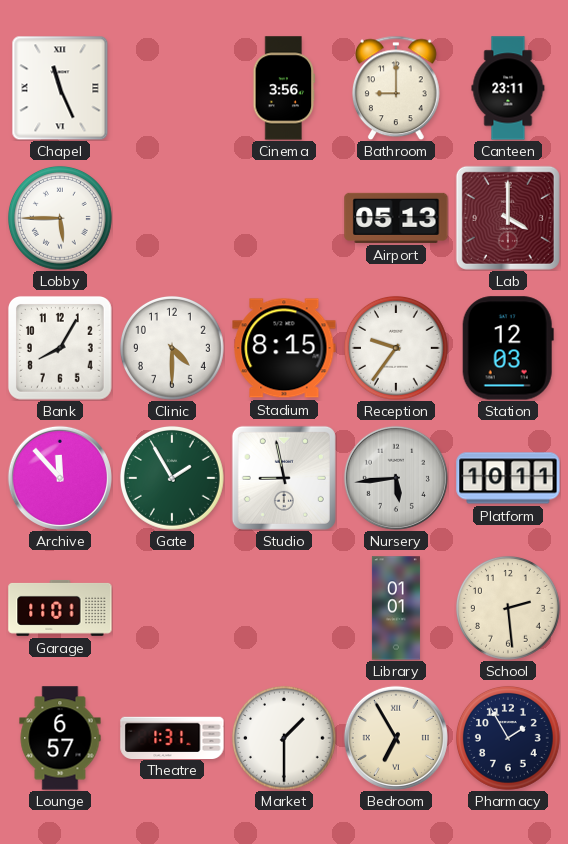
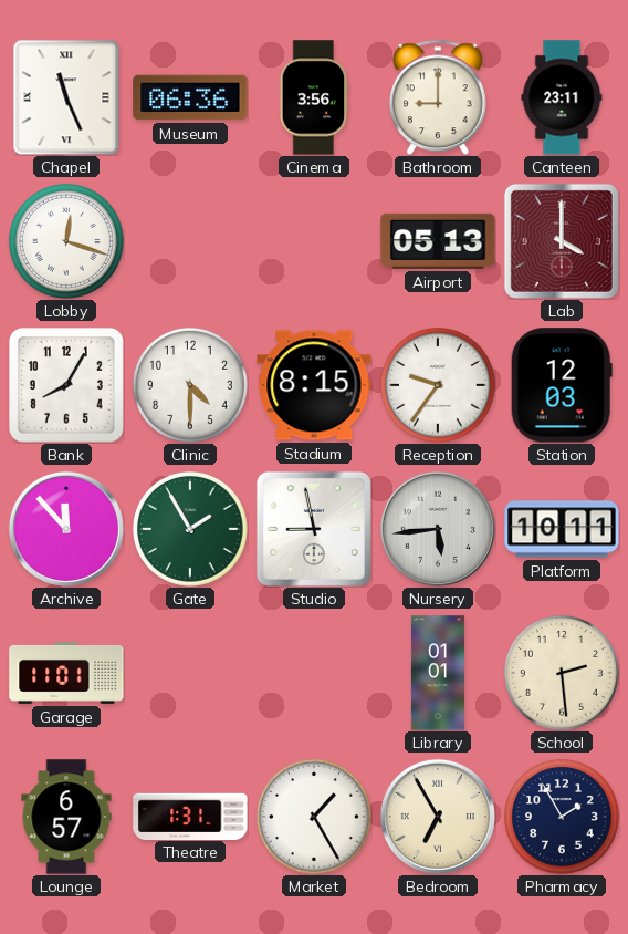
Museum: none -> 06:36 (190, 97)
Lobby: 5:45 -> 12:18 (66, 241)
Market: 1:30 -> 1:25 (314, 817)
